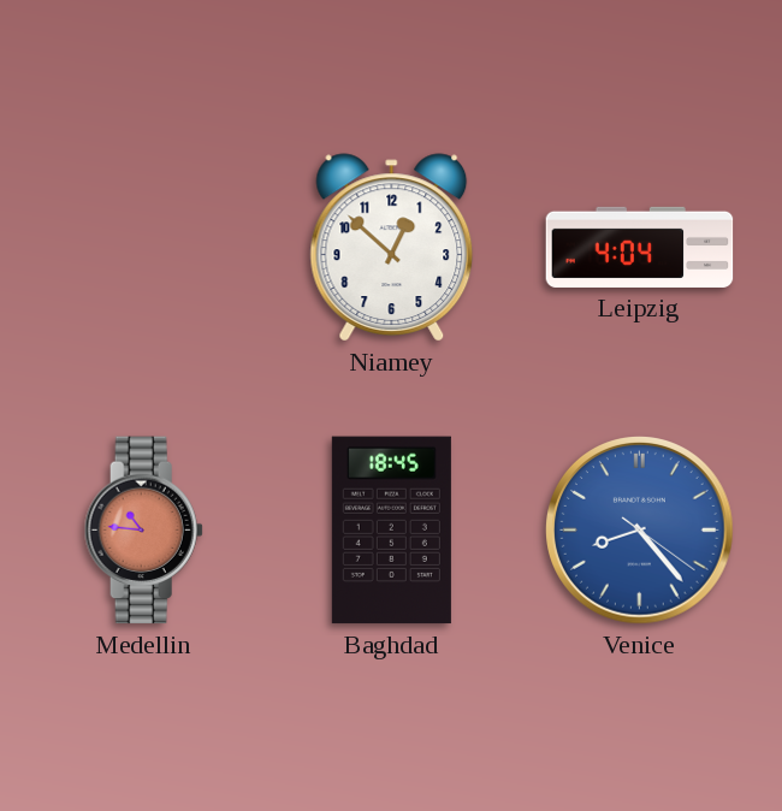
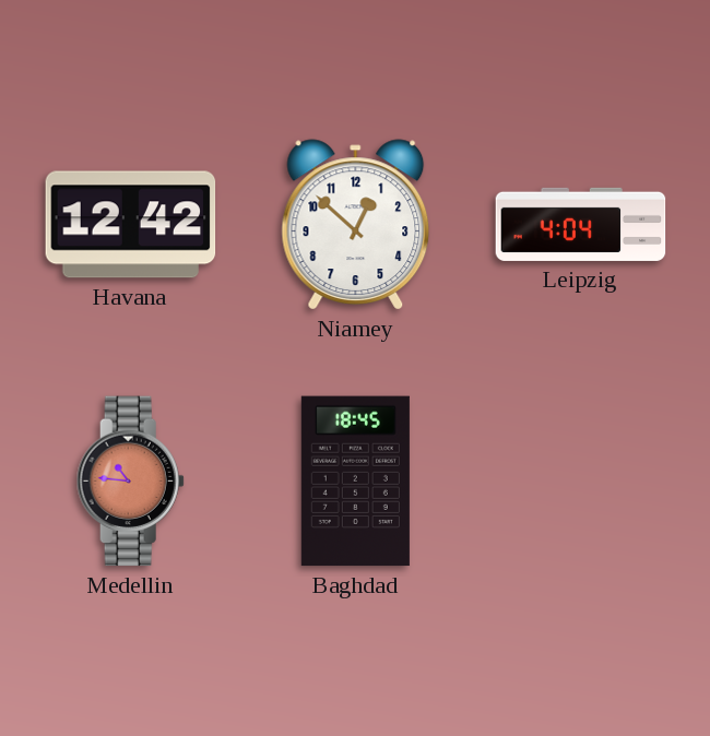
Havana: none -> 12:42 (131, 225)
Venice: 8:23 -> none (640, 531)
